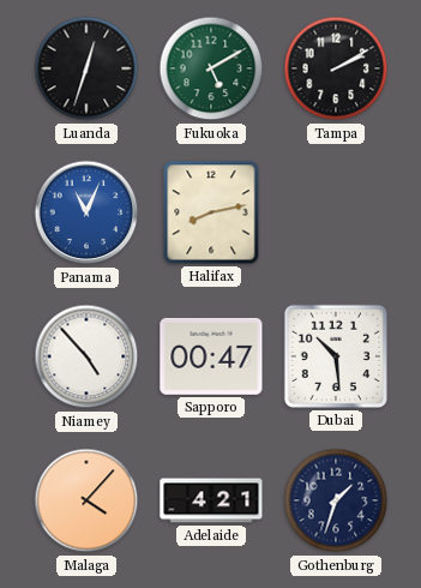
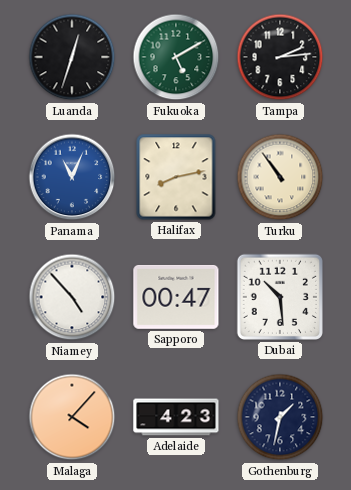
Tampa: 2:10 -> 2:14 (280, 57)
Turku: none -> 10:54 (280, 177)
Adelaide: 4:21 -> 4:23 (176, 417)
Gothenburg: 1:33 -> 1:32 (280, 417)
